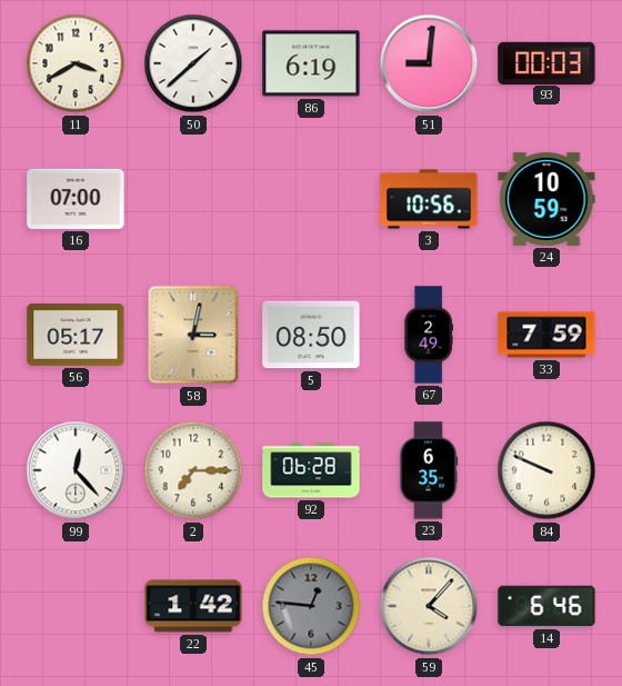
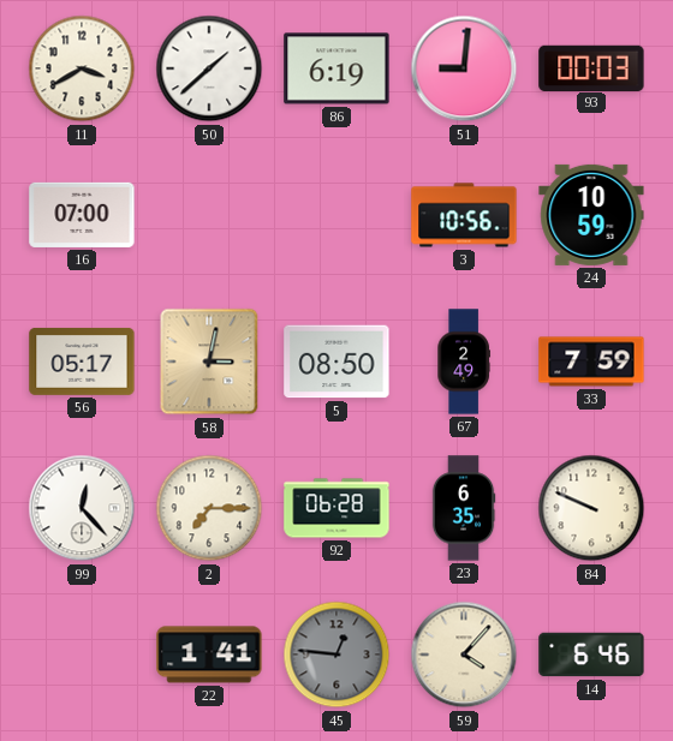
22: 1:42 -> 1:41 (209, 655)
